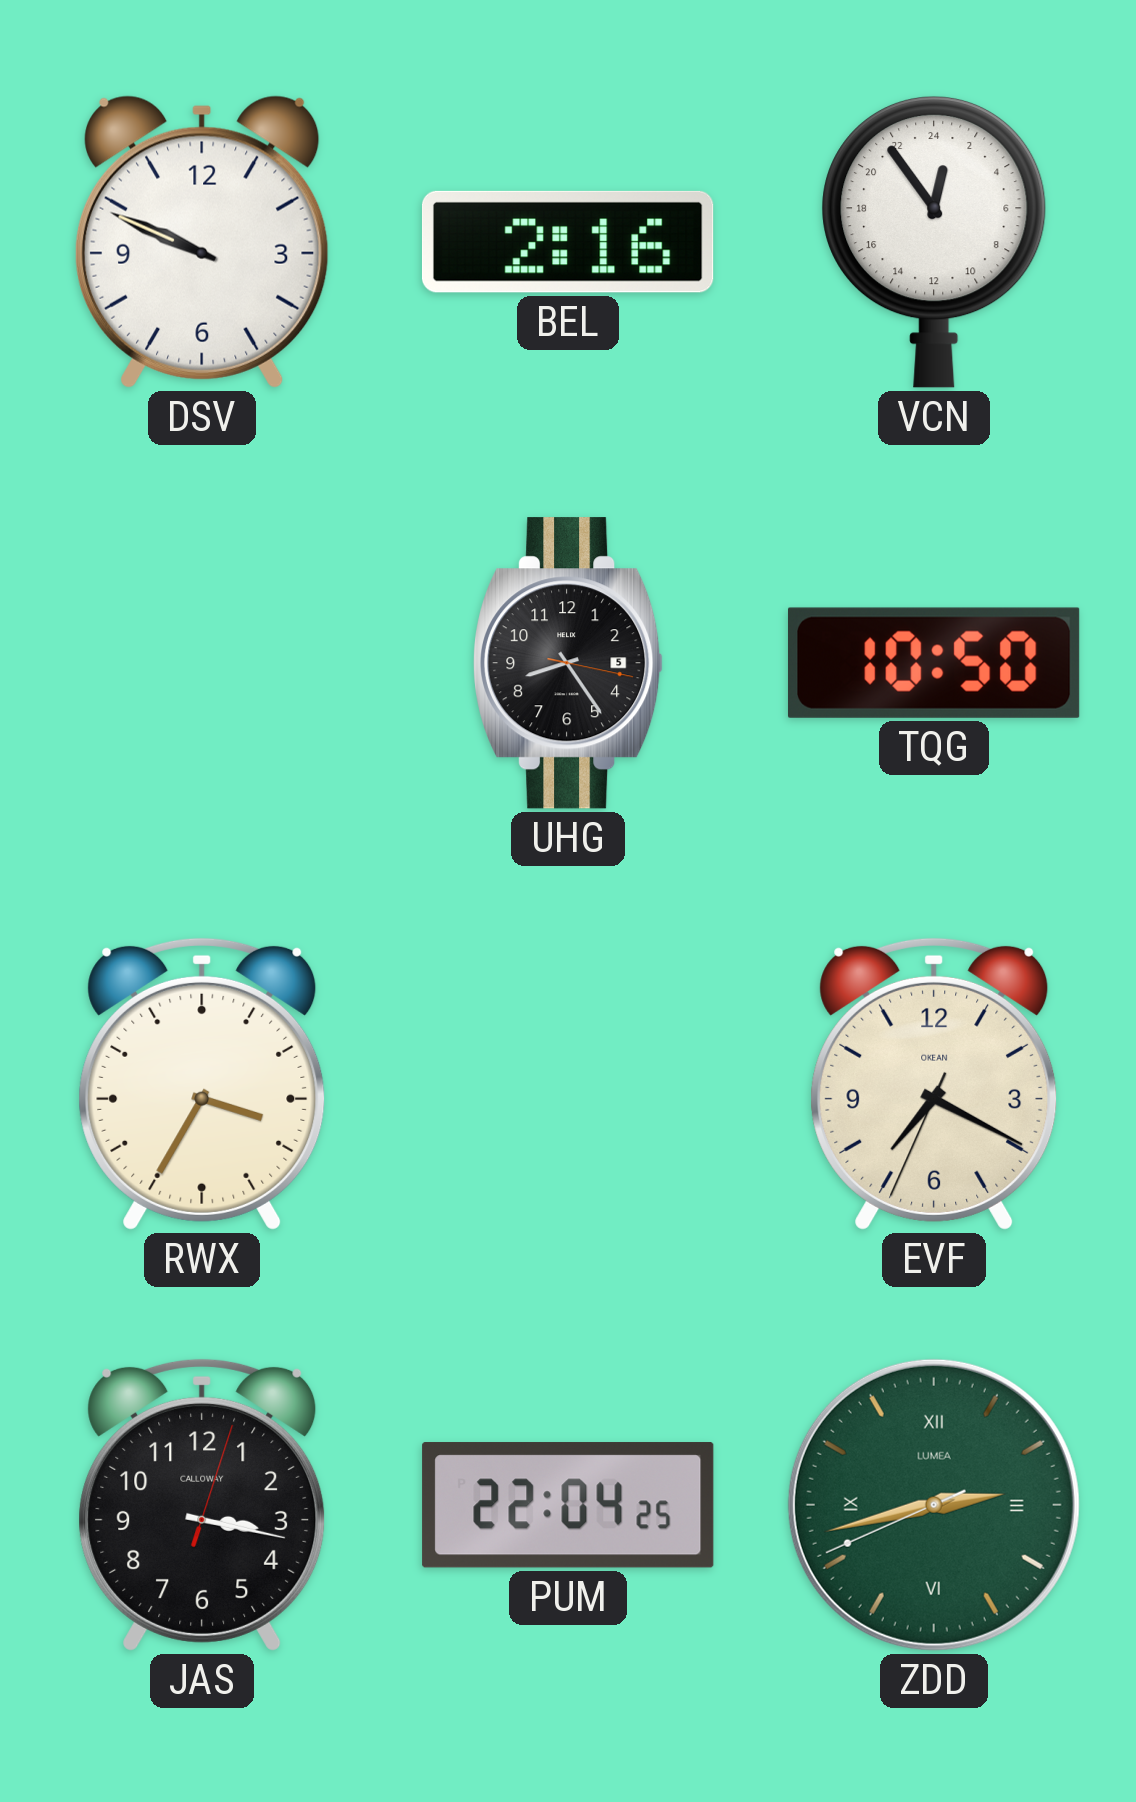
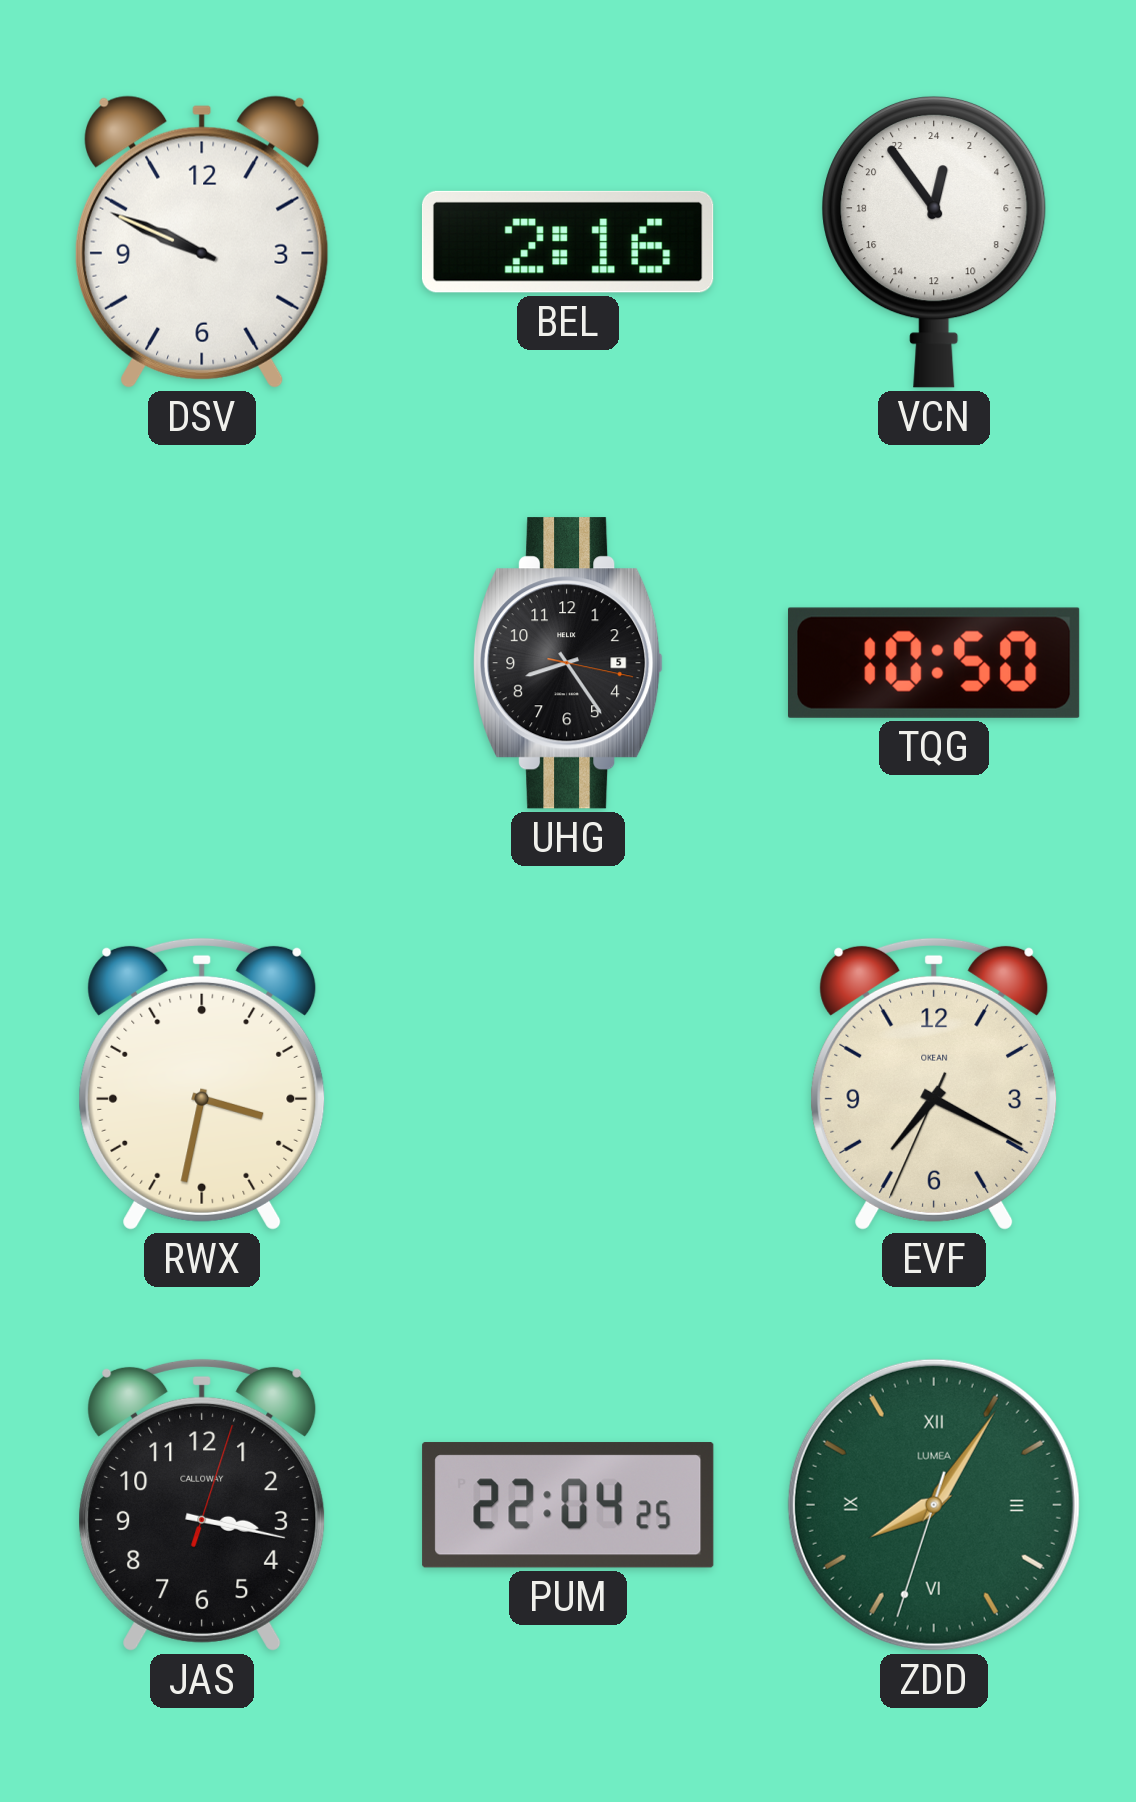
RWX: 3:35 -> 3:32 (202, 1084)
ZDD: 2:42 -> 8:05 (934, 1505)
